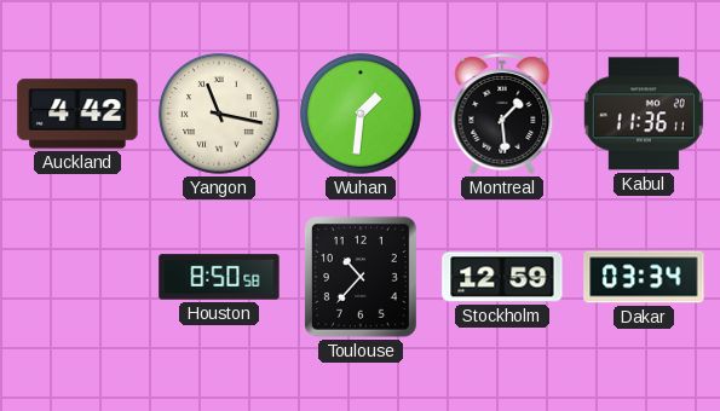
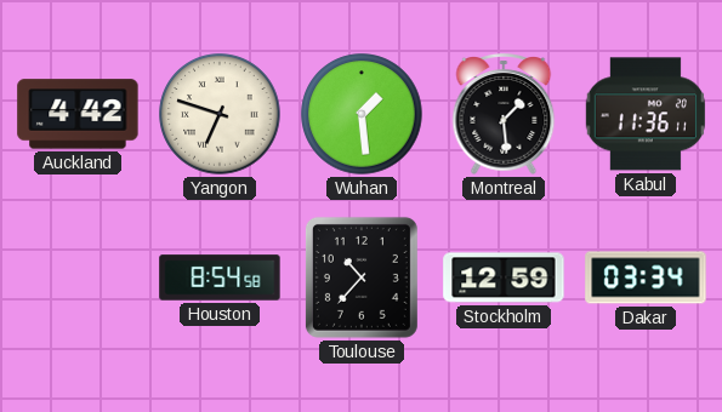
Yangon: 11:17 -> 6:48 (220, 114)
Wuhan: 1:31 -> 1:29 (362, 114)
Houston: 8:50 -> 8:54 (220, 277)
